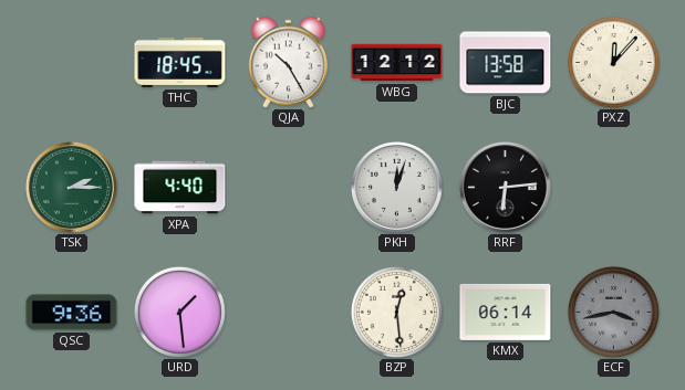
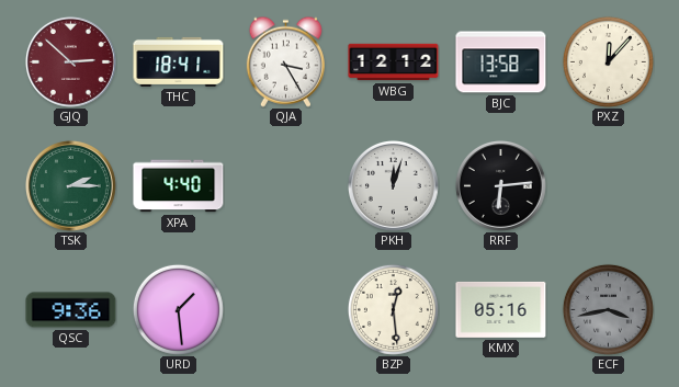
GJQ: none -> 2:52 (70, 61)
THC: 18:45 -> 18:41 (179, 61)
QJA: 10:25 -> 3:25 (285, 61)
KMX: 06:14 -> 05:16 (501, 309)
